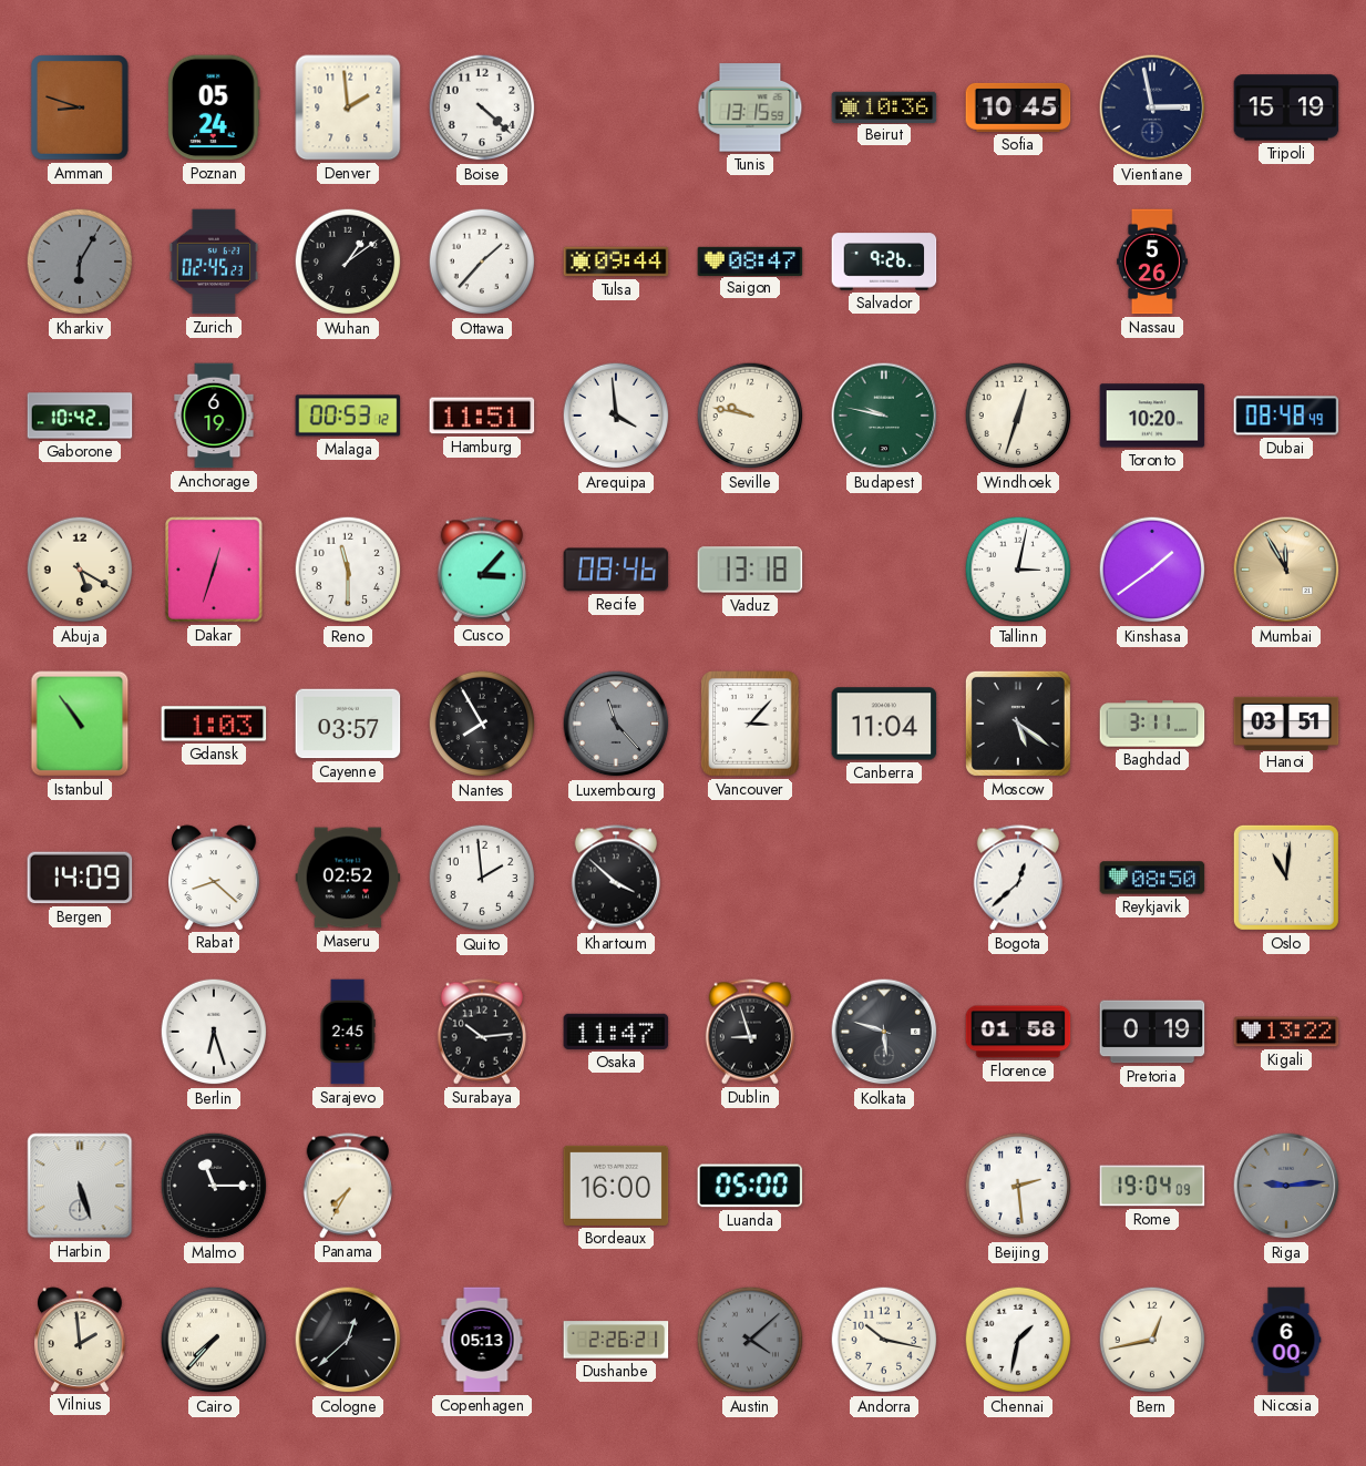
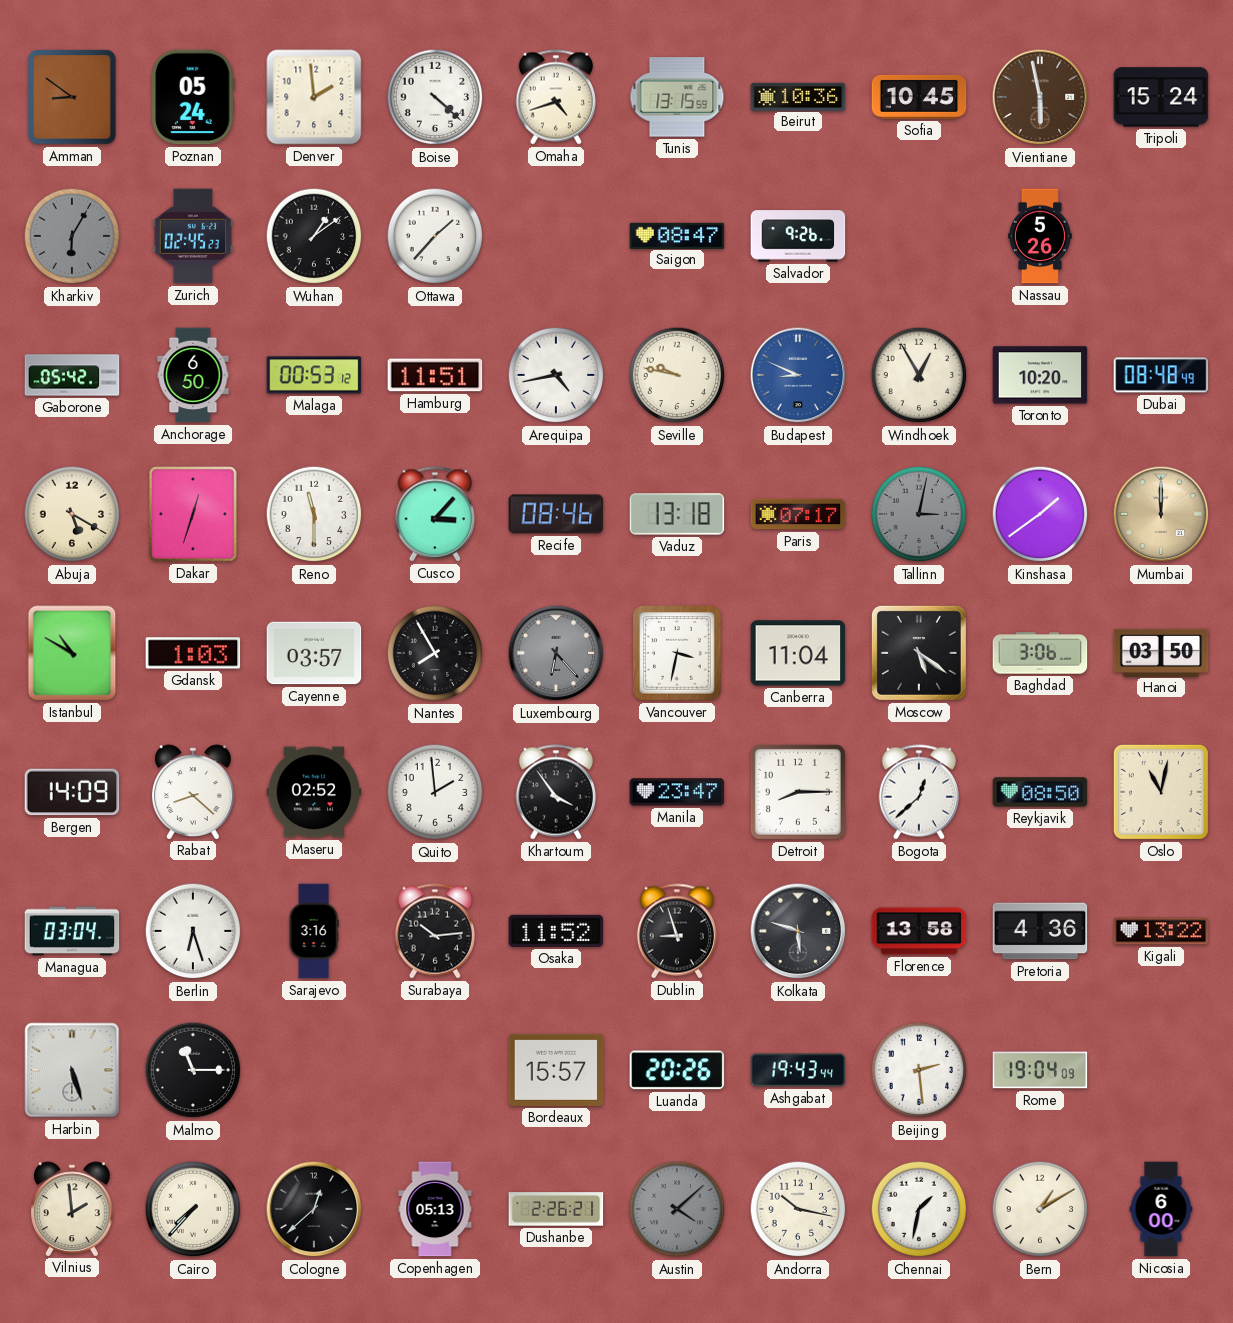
Amman: 8:48 -> 8:51 (73, 97)
Omaha: none -> 4:42 (556, 97)
Vientiane: 2:58 -> 5:58 (1040, 97)
Vientiane dial: navy -> brown (1040, 97)
Tripoli: 15:19 -> 15:24 (1161, 97)
Tulsa: 09:44 -> none (616, 262)
Gaborone: 10:42 -> 05:42 (72, 375)
Anchorage: 6:19 -> 6:50 (193, 375)
Arequipa: 3:59 -> 4:43 (556, 375)
Budapest: 9:47 -> 8:49 (798, 375)
Budapest dial: green -> blue (798, 375)
Windhoek: 12:33 -> 12:55 (919, 375)
Paris: none -> 07:17 (798, 514)
Tallinn dial: white -> grey (919, 514)
Mumbai: 11:55 -> 12:00 (1161, 514)
Istanbul: 10:54 -> 10:50 (72, 653)
Luxembourg: 11:23 -> 6:23 (556, 653)
Vancouver: 3:07 -> 3:32 (677, 653)
Baghdad: 3:11 -> 3:06 (1040, 653)
Hanoi: 03:51 -> 03:50 (1161, 652)
Khartoum: 3:52 -> 3:54 (556, 792)
Manila: none -> 23:47 (677, 792)
Detroit: none -> 8:15 (798, 792)
Oslo: 11:01 -> 11:02 (1161, 792)
Managua: none -> 03:04 (72, 931)
Sarajevo: 2:45 -> 3:16 (314, 931)
Osaka: 11:47 -> 11:52 (556, 931)
Florence: 01:58 -> 13:58 (919, 931)
Pretoria: 0:19 -> 4:36 (1040, 931)
Panama: 7:35 -> none (348, 1186)
Bordeaux: 16:00 -> 15:57 (556, 1070)
Luanda: 05:00 -> 20:26 (677, 1070)
Ashgabat: none -> 19:43 (798, 1070)
Riga: 9:14 -> none (1286, 1186)
Bern: 12:43 -> 1:10 (1040, 1209)
